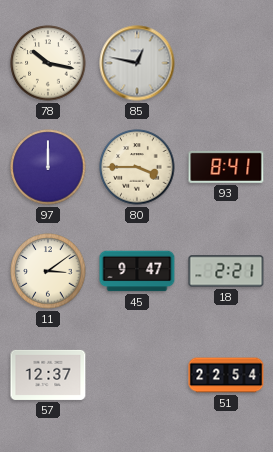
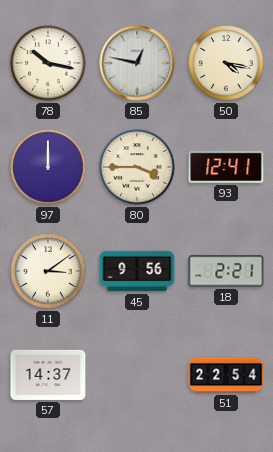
50: none -> 4:17 (226, 63)
93: 8:41 -> 12:41 (226, 167)
45: 9:47 -> 9:56 (137, 271)
57: 12:37 -> 14:37 (48, 375)
